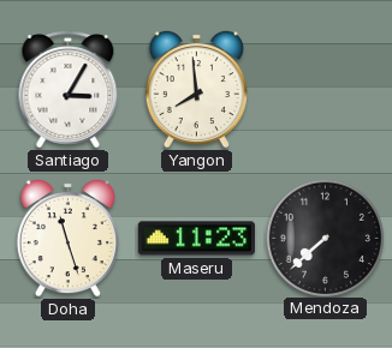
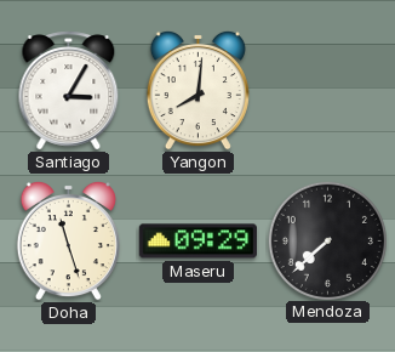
Yangon: 7:59 -> 8:01 (198, 90)
Maseru: 11:23 -> 09:29 (198, 242)
